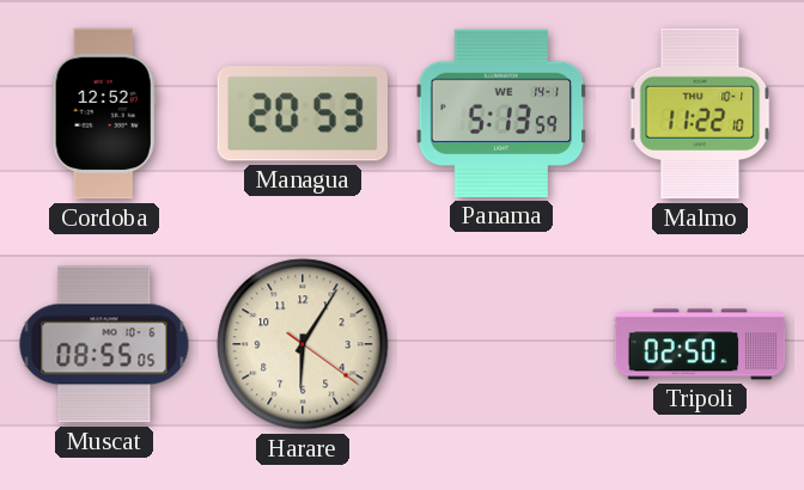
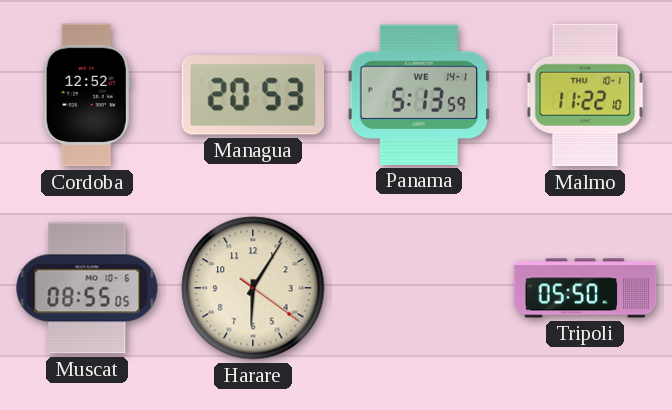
Tripoli: 02:50 -> 05:50 (585, 288)
